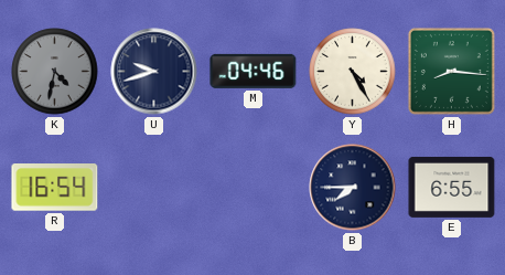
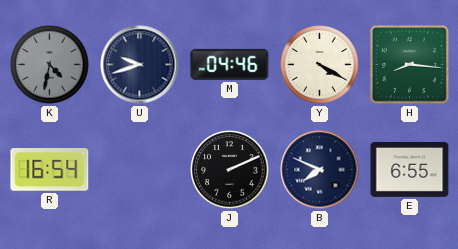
Y: 4:25 -> 4:20 (320, 65)
J: none -> 2:11 (230, 170)
B: 7:45 -> 7:49 (320, 170)
